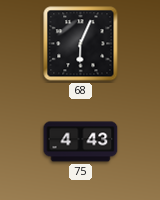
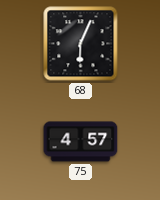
75: 4:43 -> 4:57 (81, 142)
